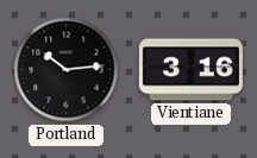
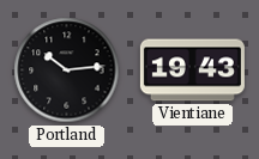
Vientiane: 3:16 -> 19:43 (192, 71)
